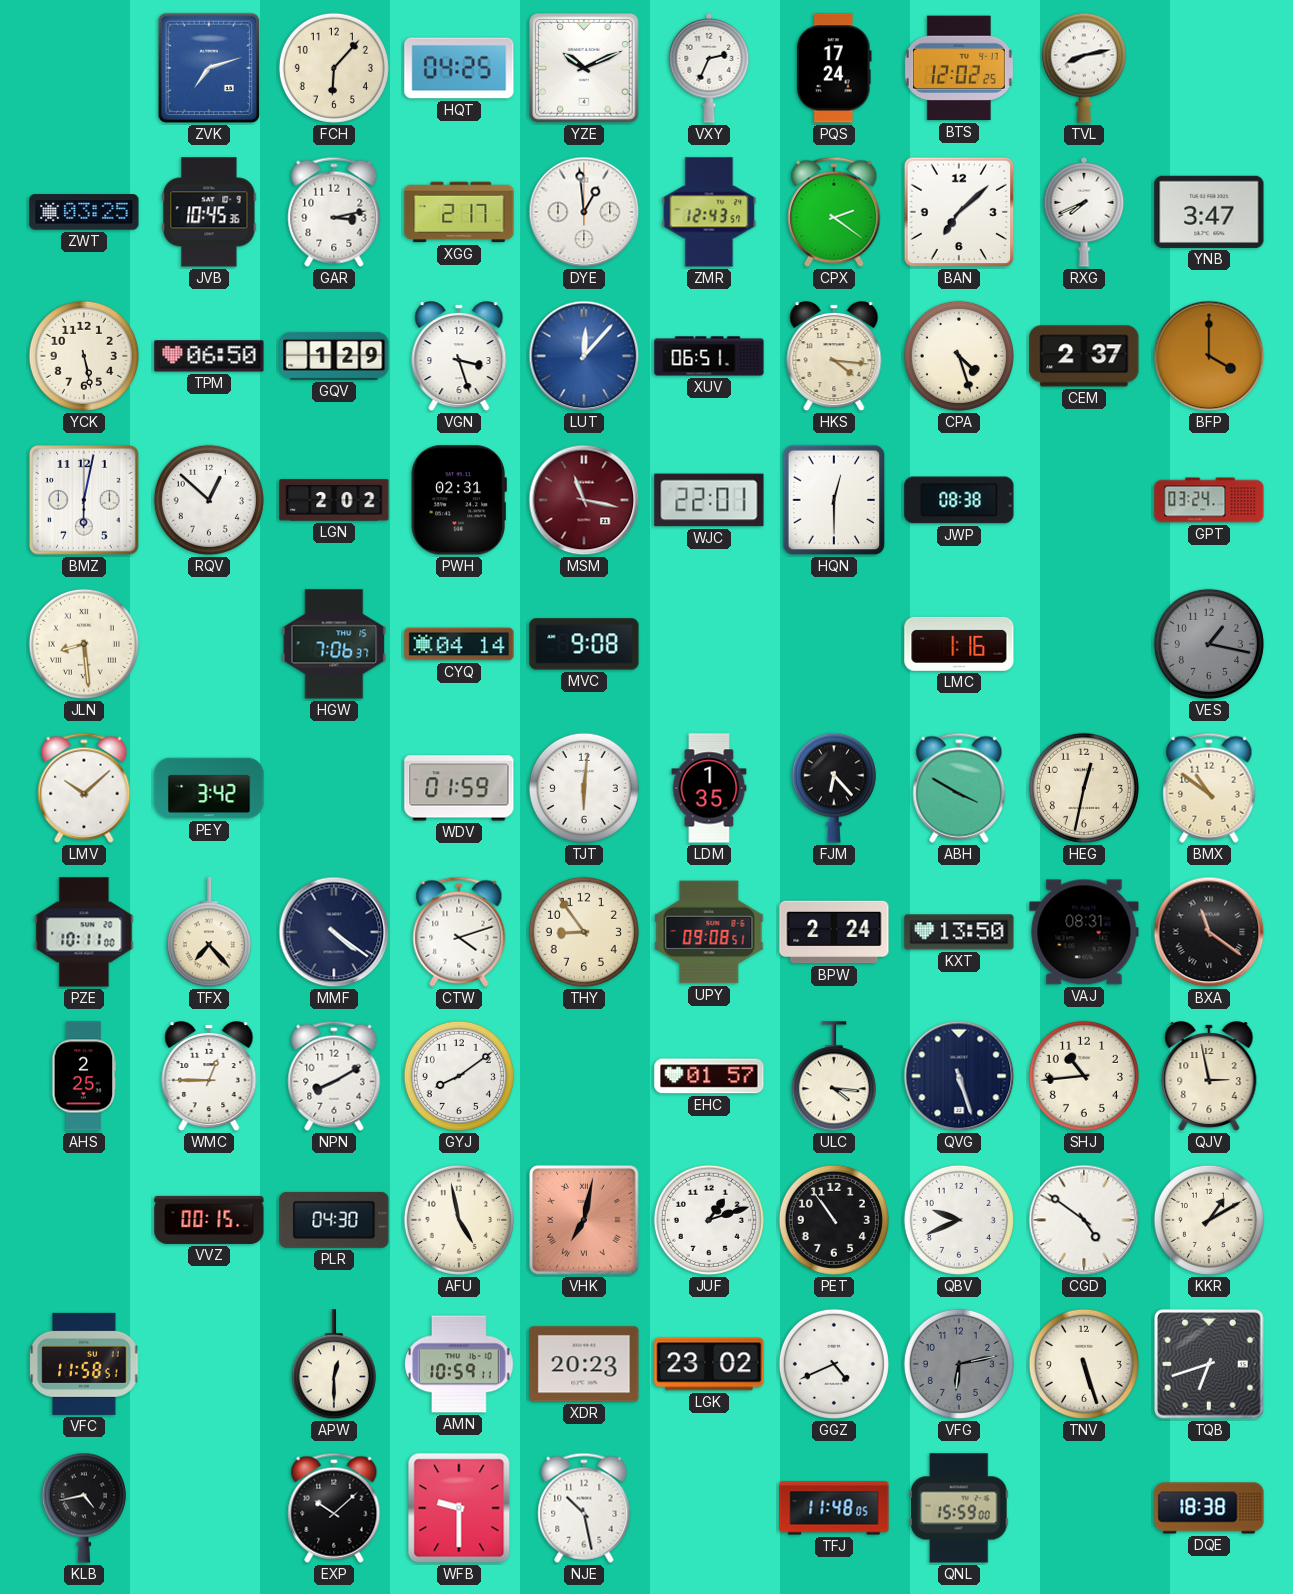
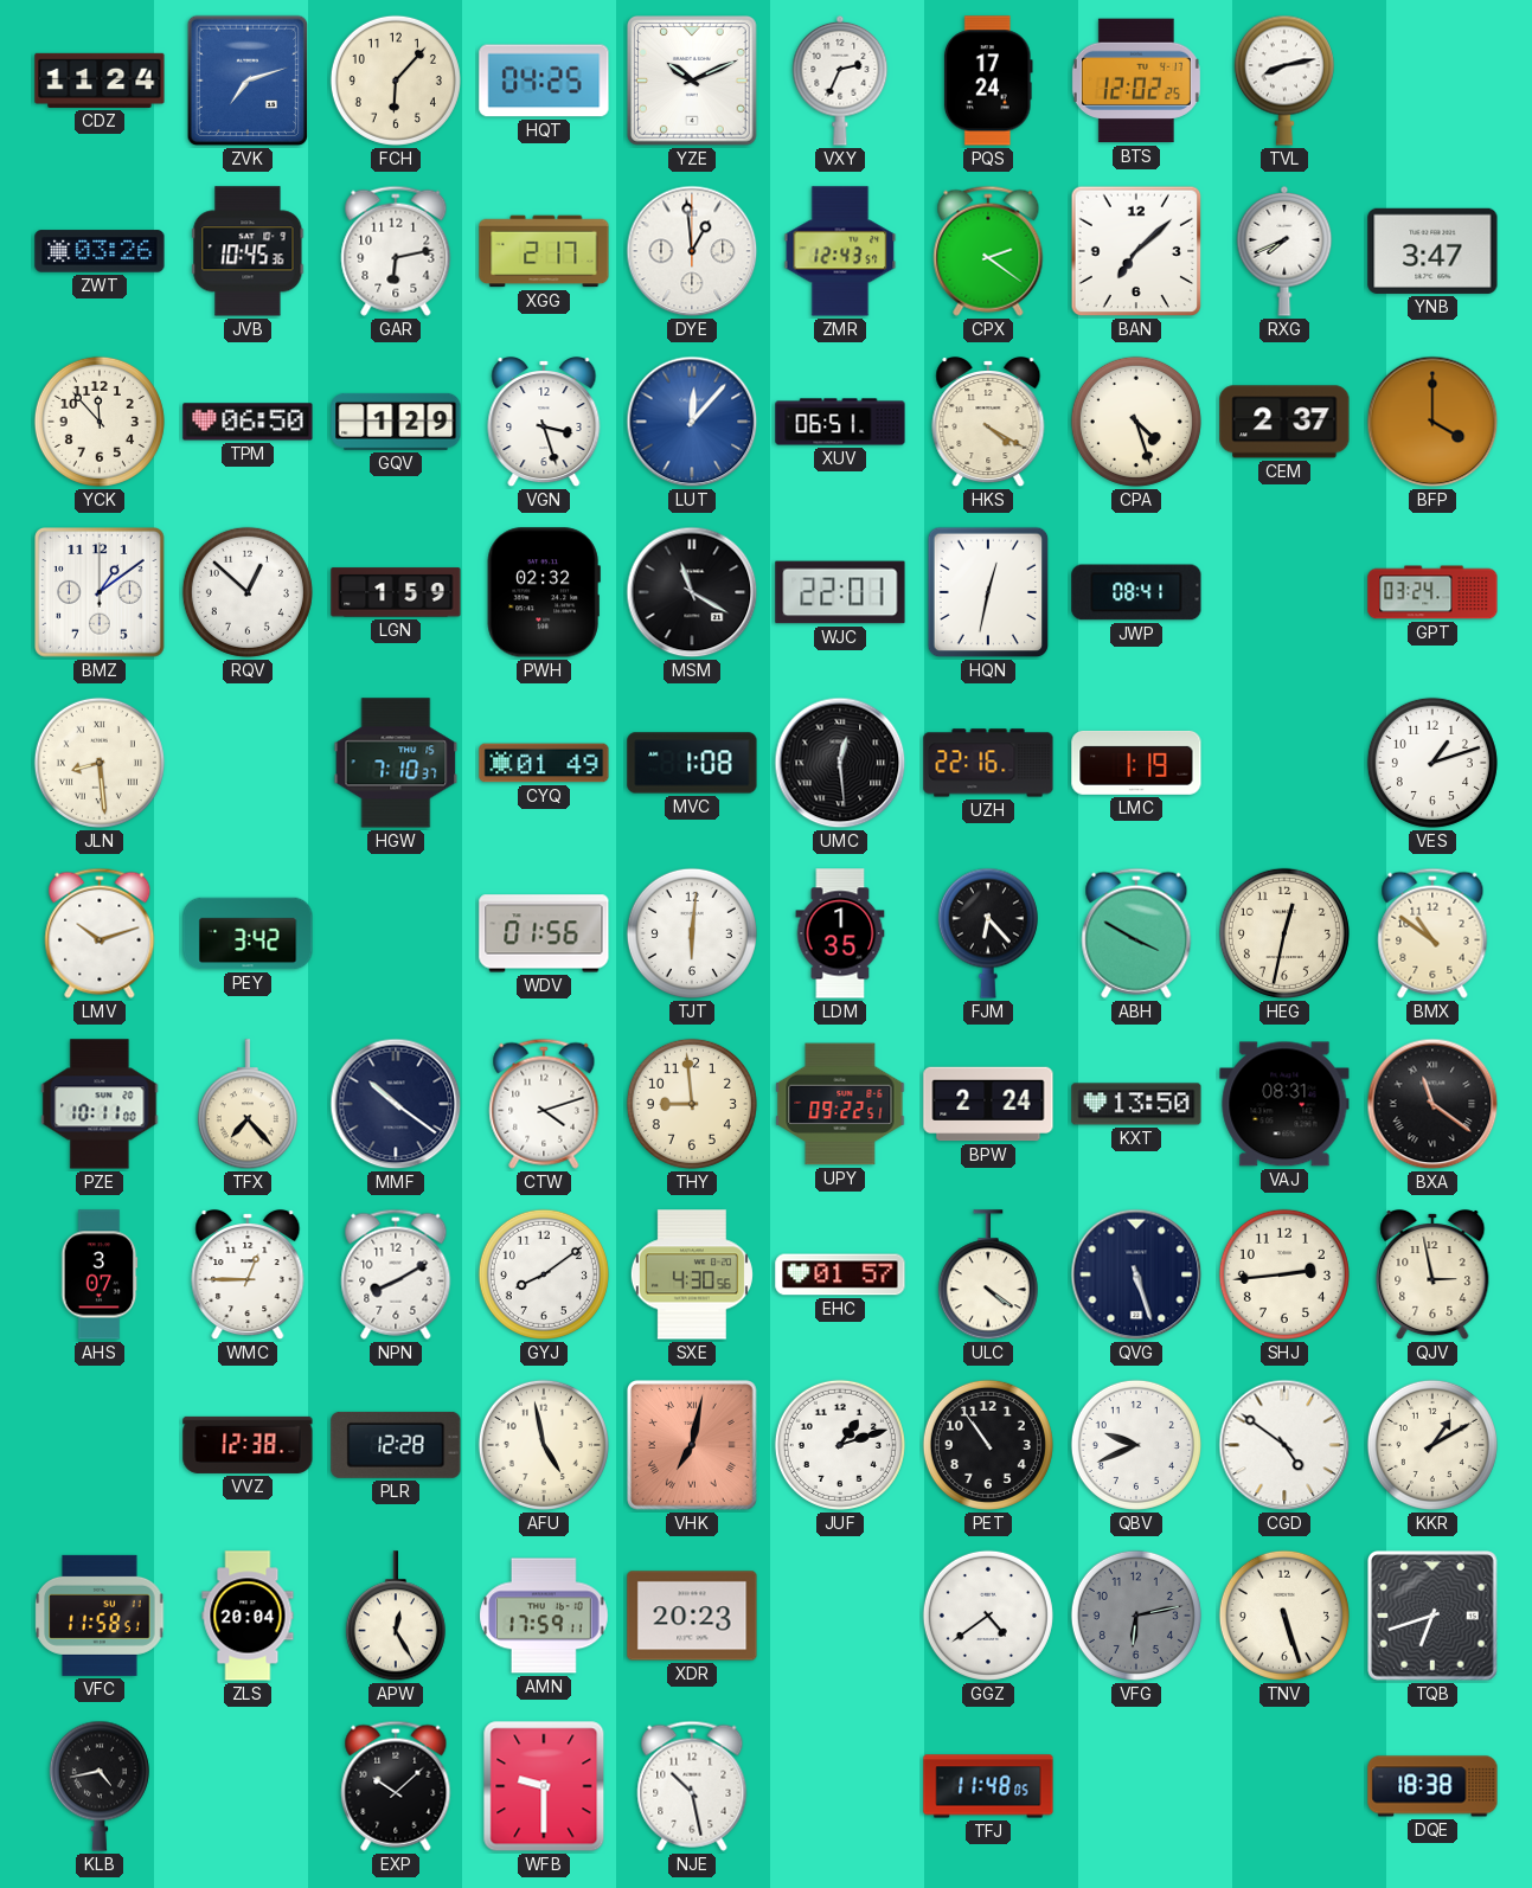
CDZ: none -> 11:24 (100, 81)
ZWT: 03:25 -> 03:26 (100, 251)
GAR: 3:13 -> 6:13 (396, 251)
YCK: 5:28 -> 11:53 (100, 422)
HKS: 4:16 -> 4:20 (988, 423)
BMZ: 6:02 -> 1:09 (101, 593)
LGN: 2:02 -> 1:59 (396, 592)
PWH: 02:31 -> 02:32 (544, 592)
MSM: 11:17 -> 11:20 (692, 592)
MSM dial: burgundy -> black (692, 592)
HQN: 12:30 -> 12:32 (988, 592)
JWP: 08:38 -> 08:41 (1136, 592)
HGW: 7:06 -> 7:10 (396, 763)
CYQ: 04:14 -> 01:49 (544, 763)
MVC: 9:08 -> 1:08 (692, 763)
UMC: none -> 12:29 (840, 763)
UZH: none -> 22:16 (988, 763)
LMC: 1:16 -> 1:19 (1136, 763)
VES: 1:17 -> 1:12 (1432, 763)
VES dial: grey -> white (1432, 763)
LMV: 10:08 -> 10:12 (100, 933)
WDV: 01:59 -> 01:56 (544, 933)
MMF: 4:21 -> 10:21 (396, 1104)
THY: 8:54 -> 8:59 (692, 1104)
UPY: 09:08 -> 09:22 (840, 1104)
AHS: 2:25 -> 3:07 (100, 1274)
SXE: none -> 4:30 (692, 1274)
ULC: 4:16 -> 4:21 (988, 1276)
SHJ: 10:44 -> 2:44 (1284, 1274)
VVZ: 00:15 -> 12:38 (248, 1445)
PLR: 04:30 -> 12:28 (396, 1445)
ZLS: none -> 20:04 (248, 1616)
APW: 12:30 -> 12:25 (396, 1617)
AMN: 10:59 -> 17:59 (544, 1616)
LGK: 23:02 -> none (709, 1364)
GGZ: 4:41 -> 4:39 (988, 1616)
QNL: 15:59 -> none (959, 1508)
